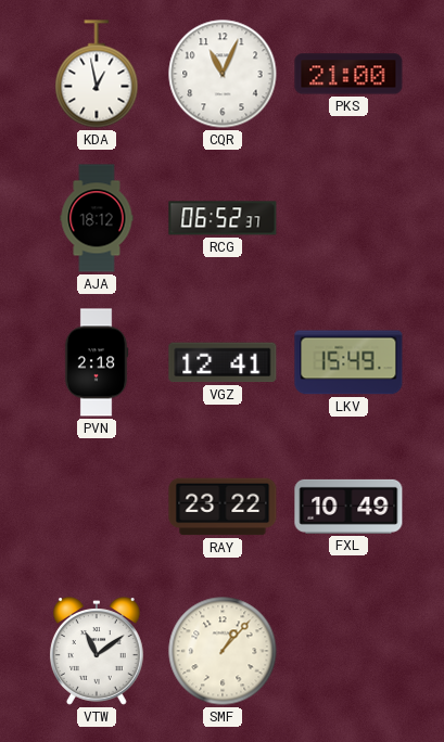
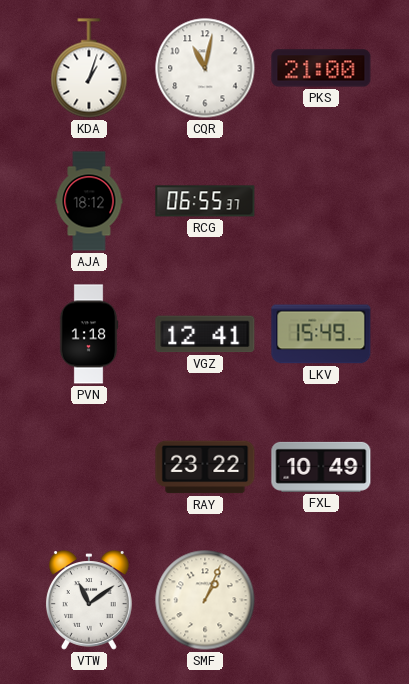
KDA: 12:58 -> 1:03 (89, 68)
CQR: 11:04 -> 11:02 (205, 68)
RCG: 06:52 -> 06:55 (205, 201)
PVN: 2:18 -> 1:18 (89, 334)
SMF: 1:07 -> 1:04 (205, 600)
